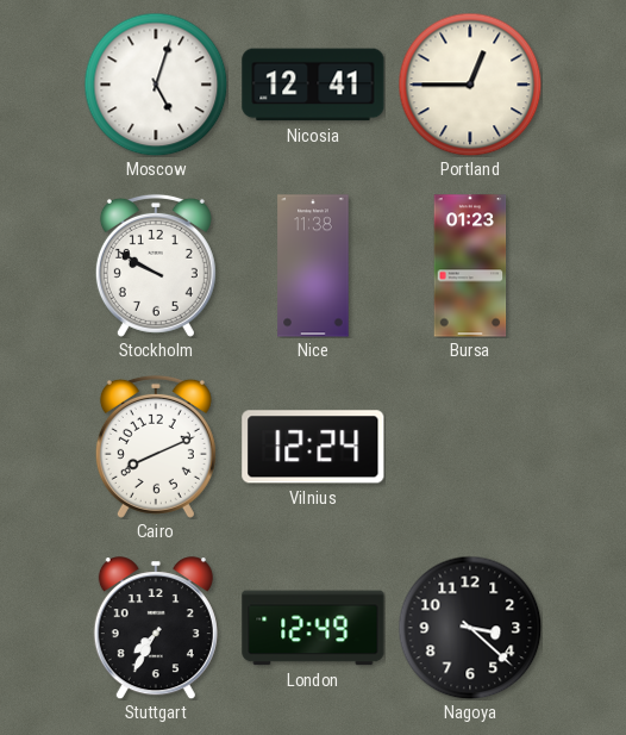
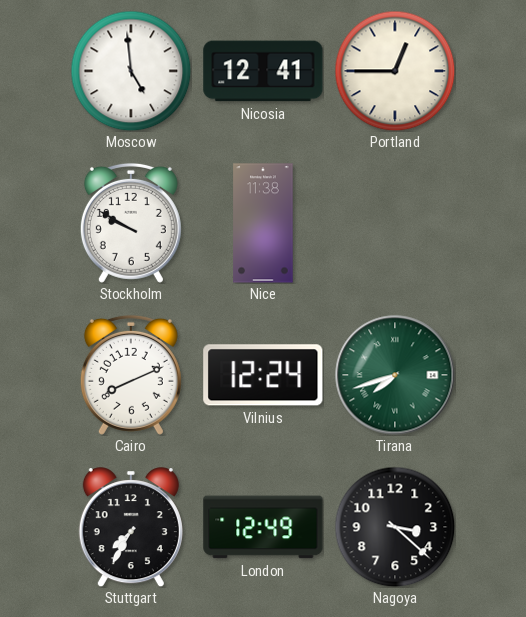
Moscow: 5:03 -> 4:59 (131, 71)
Bursa: 01:23 -> none (470, 266)
Tirana: none -> 7:42 (395, 375)
